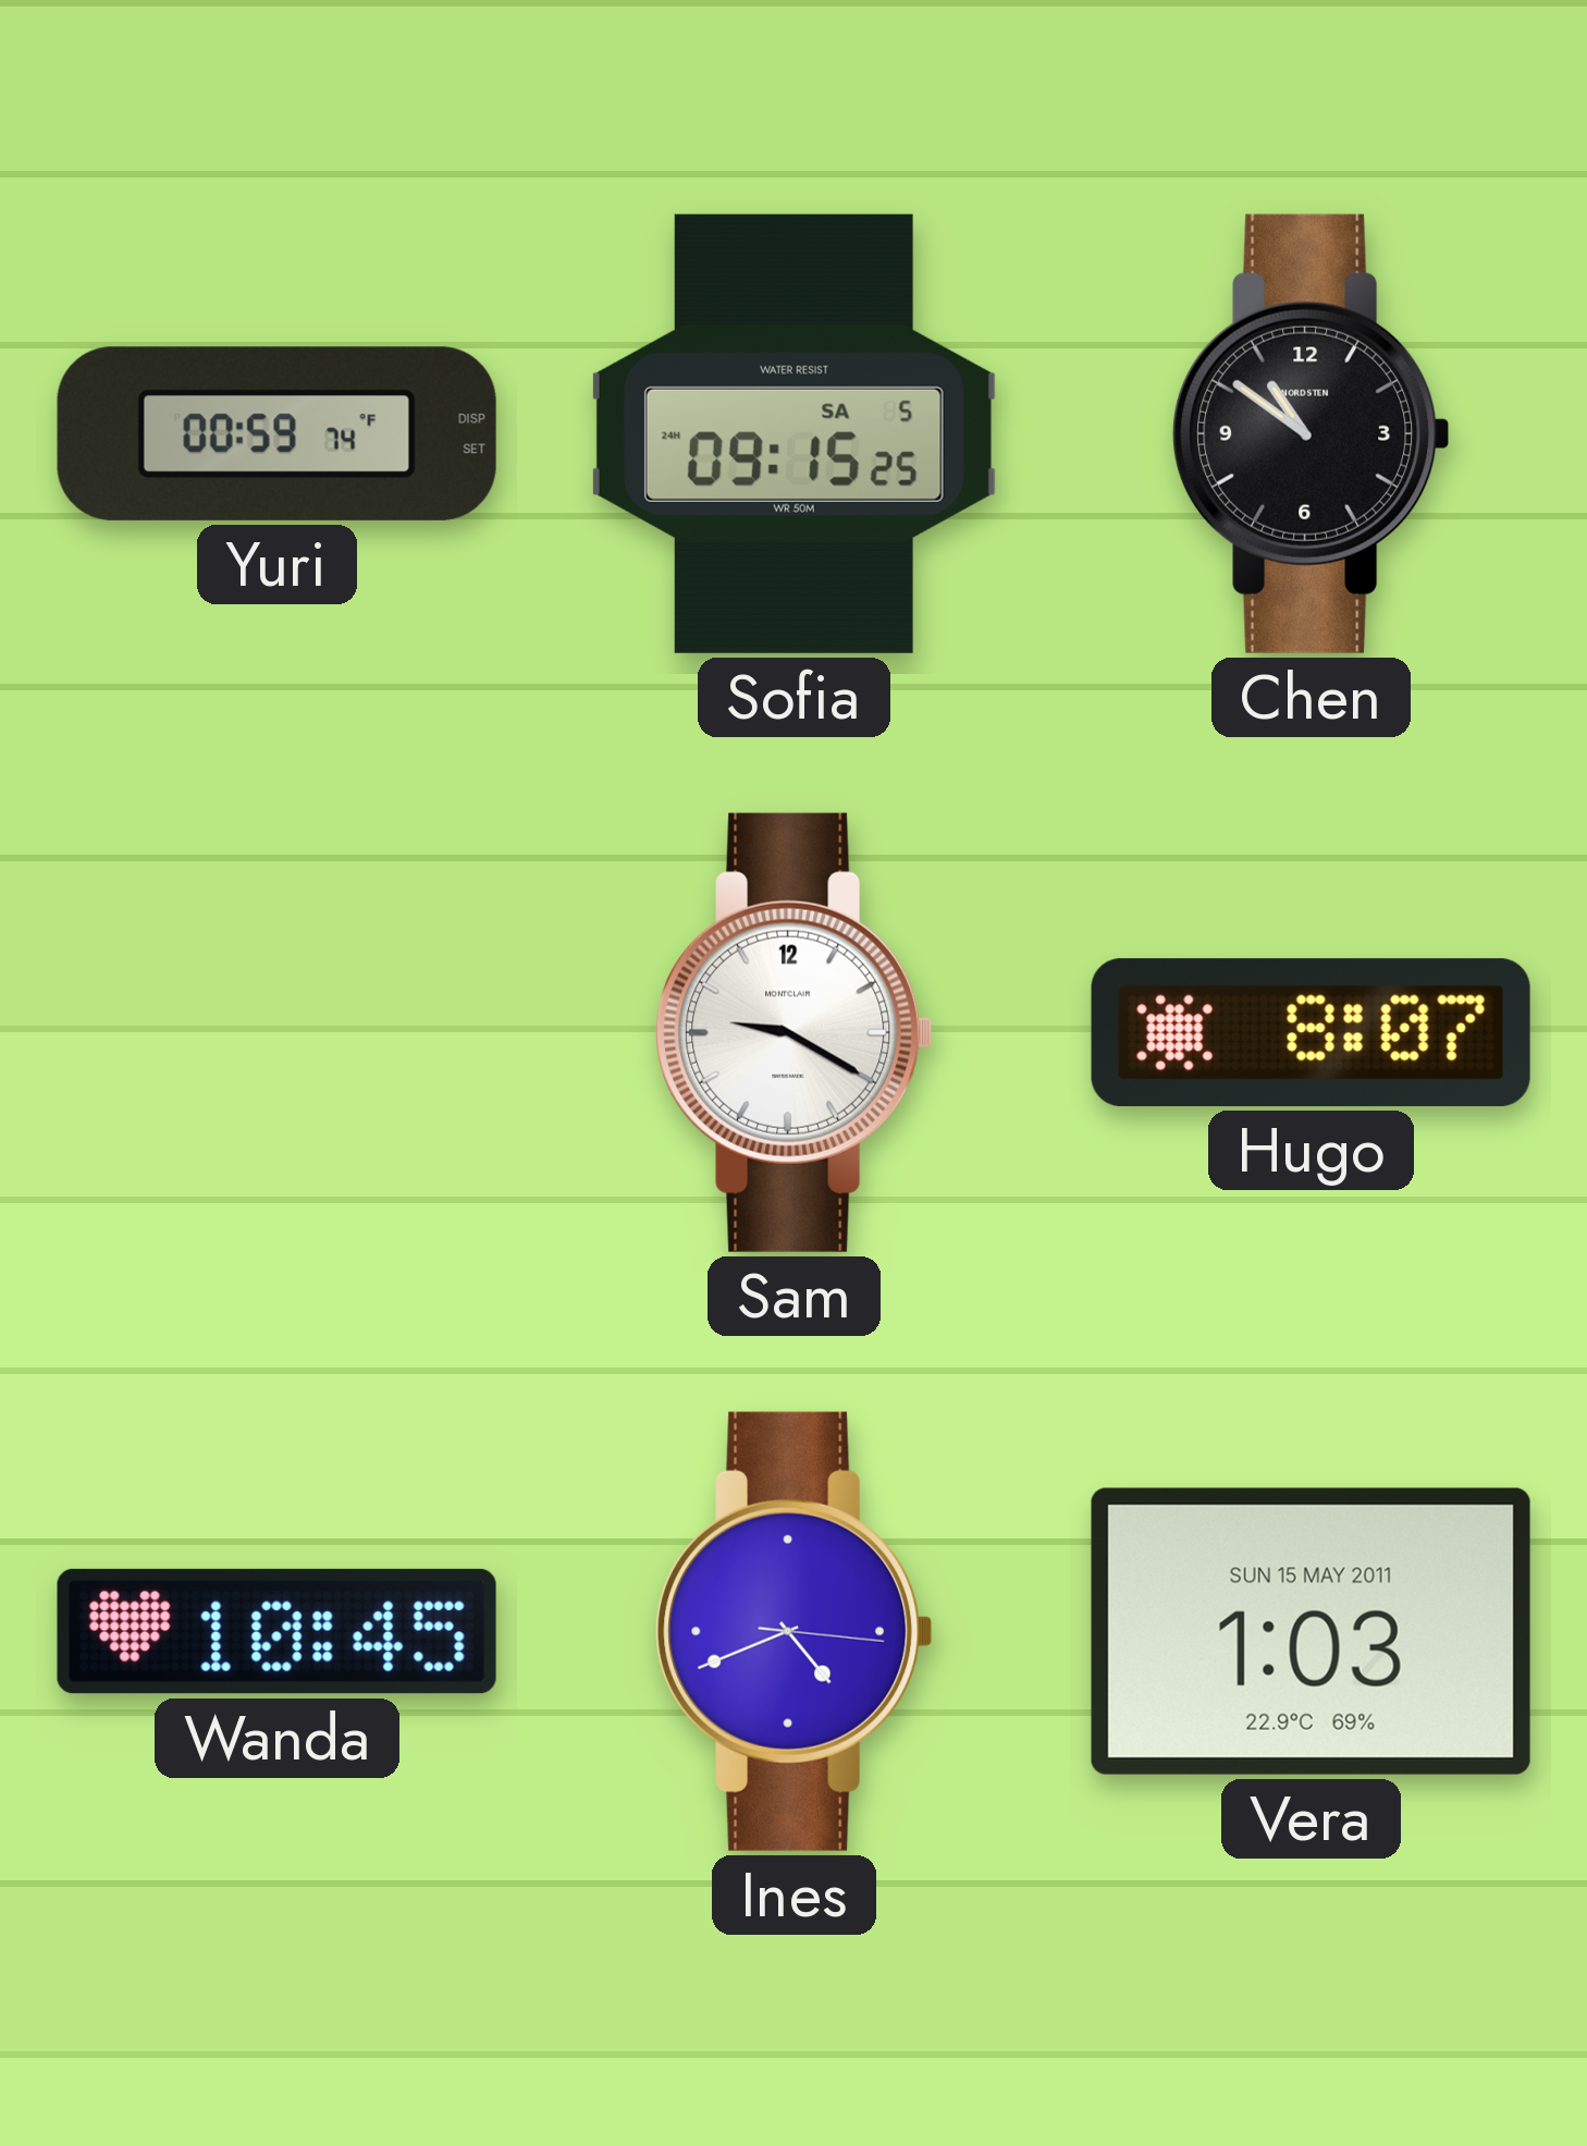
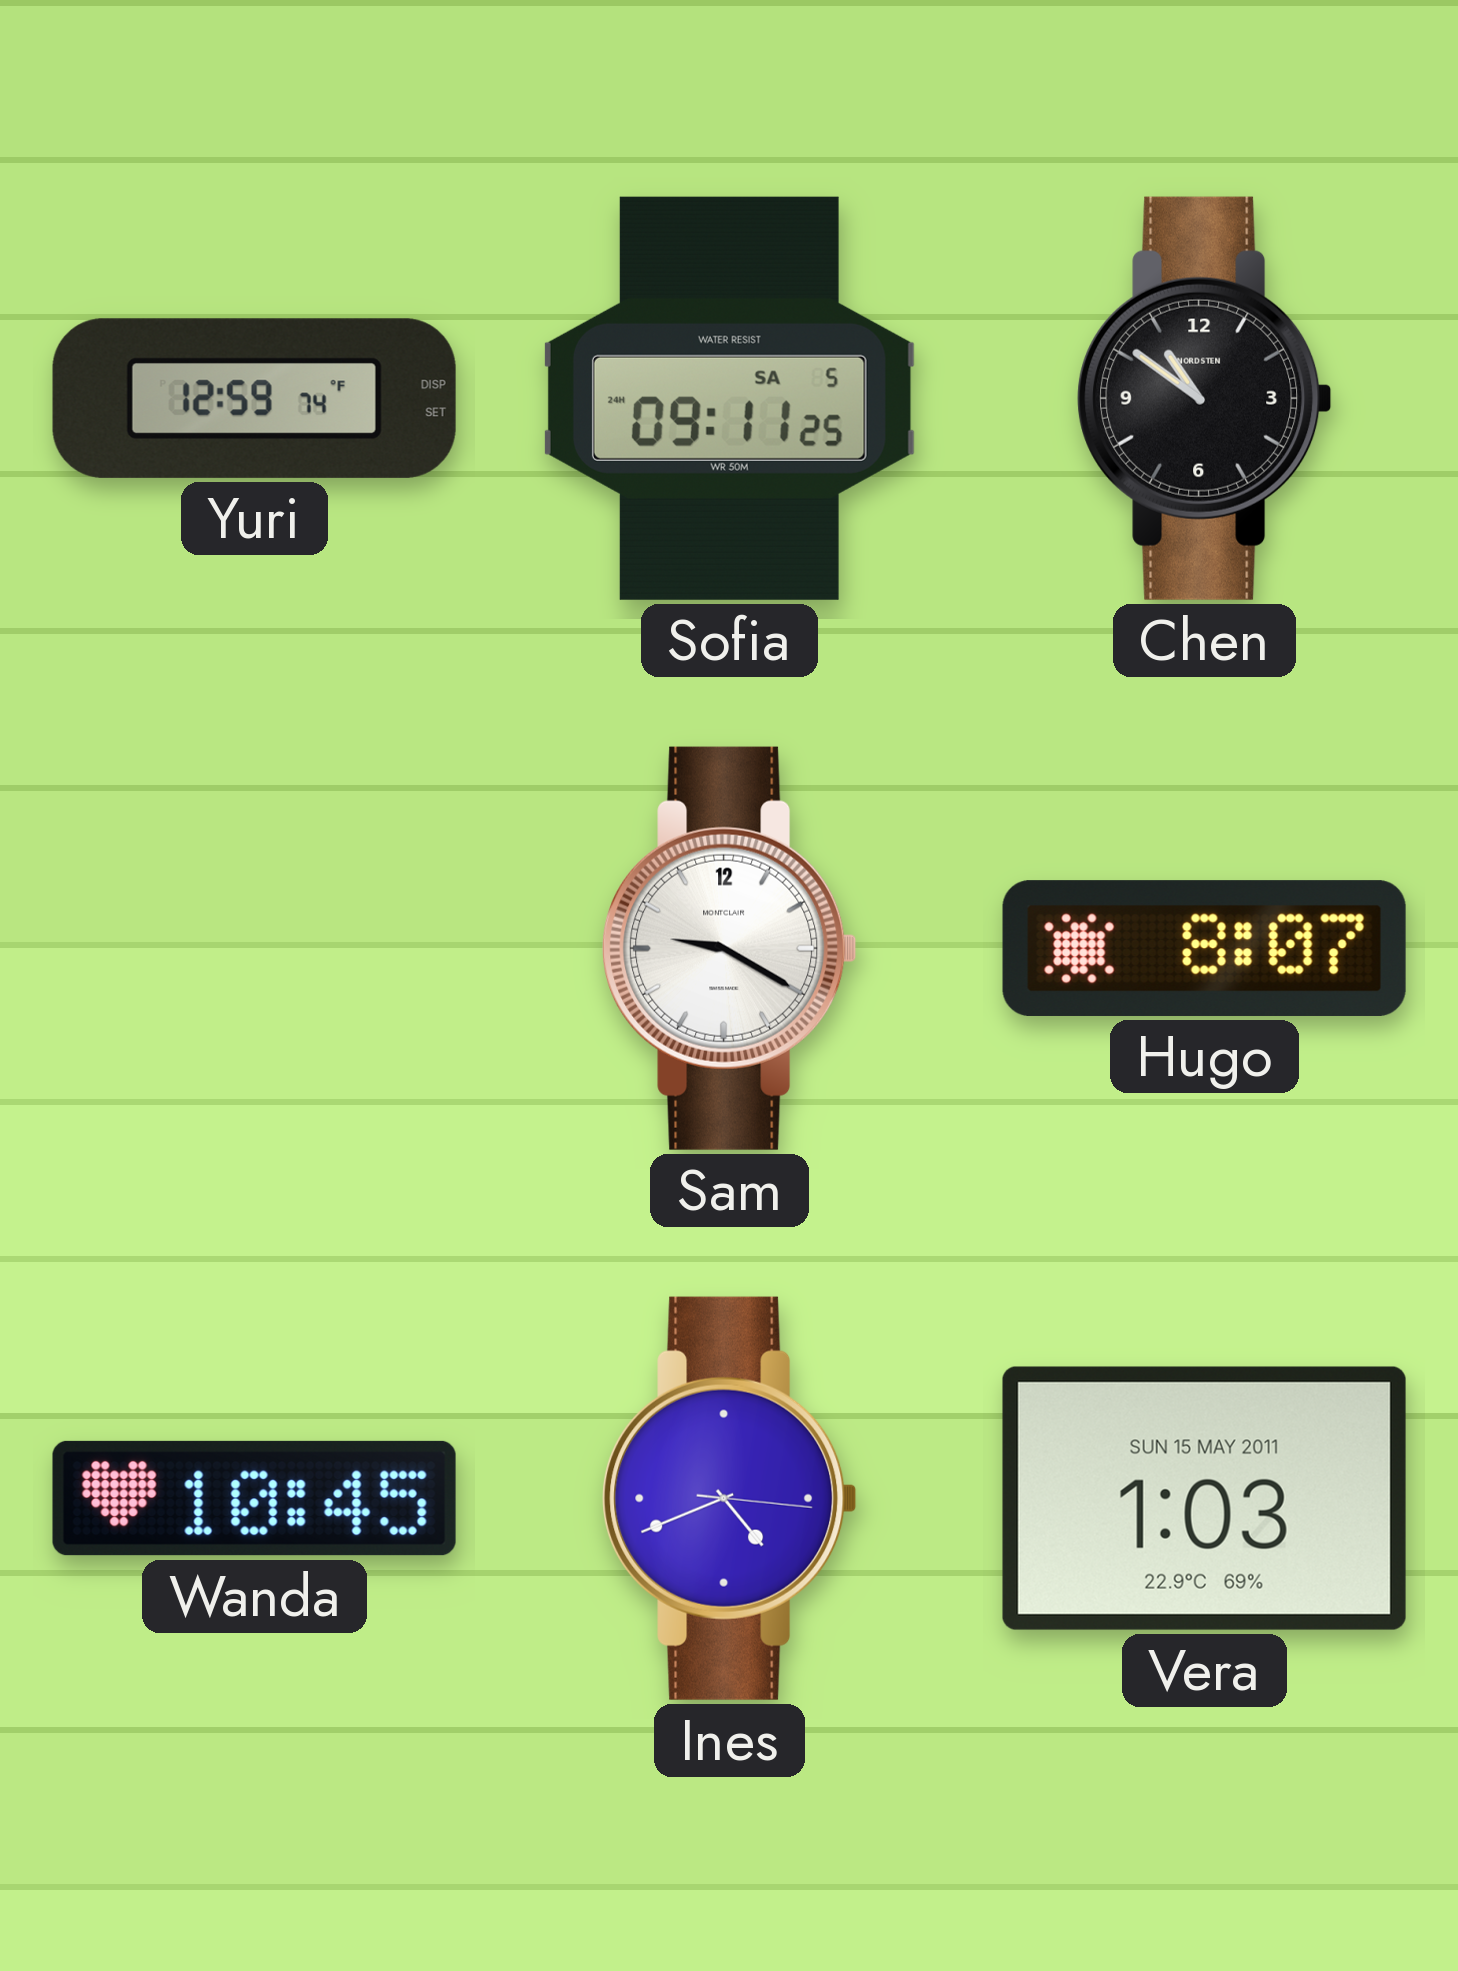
Yuri: 00:59 -> 12:59 (254, 398)
Sofia: 09:15 -> 09:11 (729, 398)
